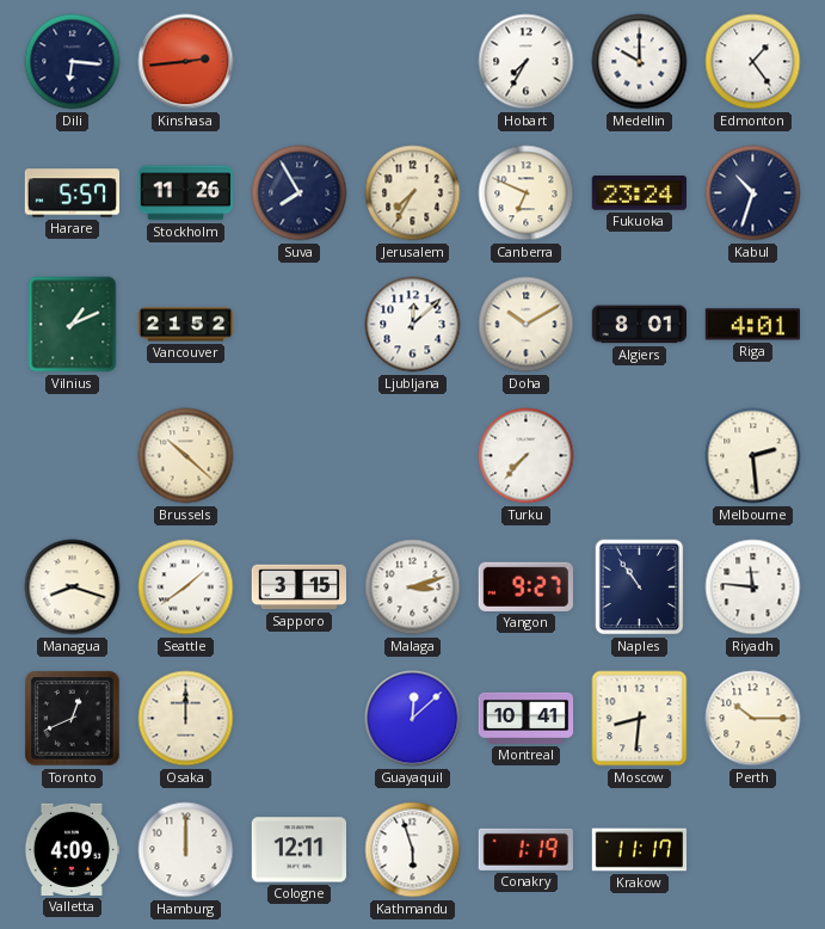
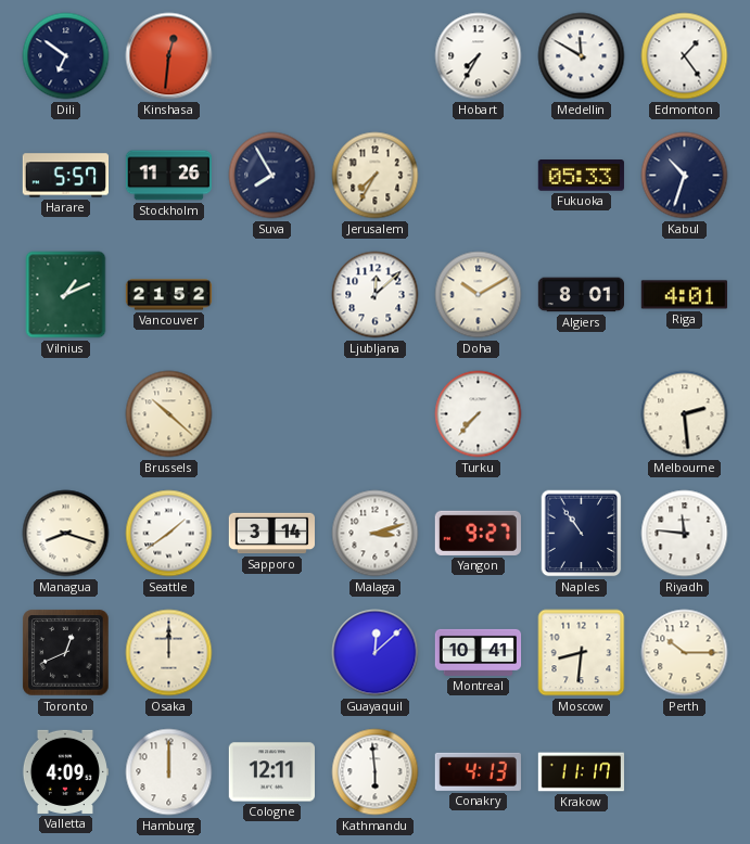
Dili: 6:16 -> 6:51 (66, 56)
Kinshasa: 2:44 -> 12:31 (169, 56)
Medellin: 10:00 -> 11:50 (582, 56)
Canberra: 6:49 -> none (527, 193)
Fukuoka: 23:24 -> 05:33 (581, 176)
Sapporo: 3:15 -> 3:14 (271, 534)
Kathmandu: 5:57 -> 5:59 (376, 772)
Conakry: 1:19 -> 4:13 (478, 771)
